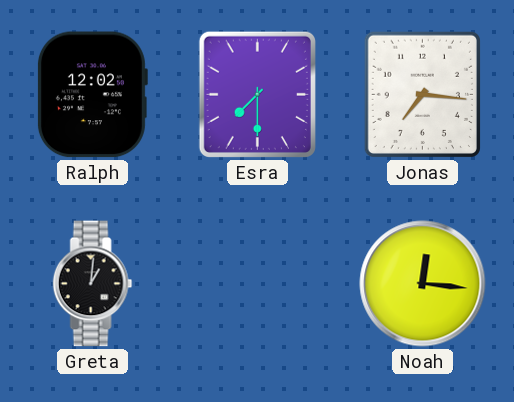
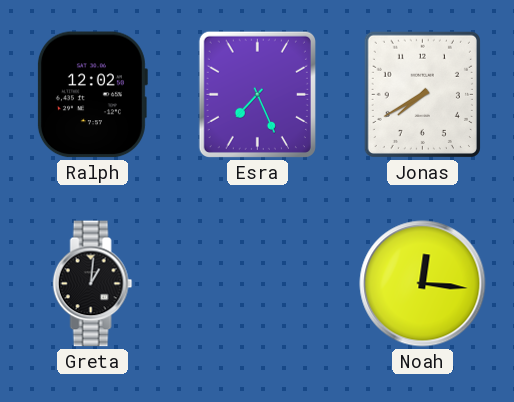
Esra: 7:30 -> 7:26 (257, 94)
Jonas: 7:16 -> 7:40 (422, 94)
